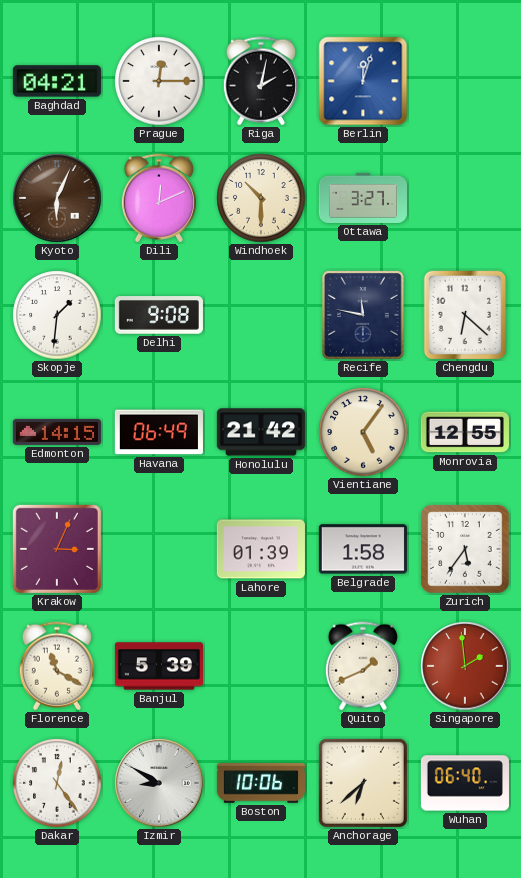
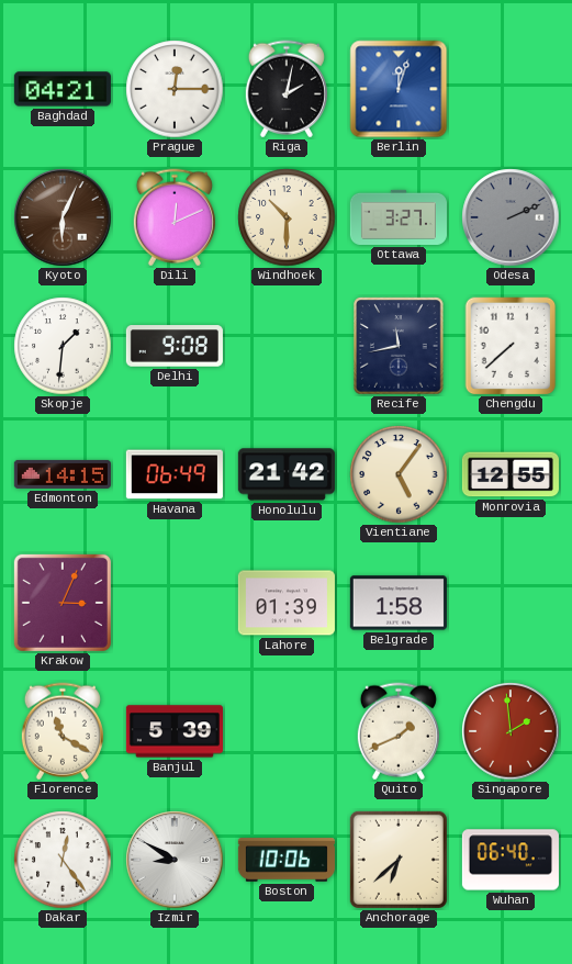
Odesa: none -> 2:11 (511, 217)
Recife: 11:47 -> 11:43 (399, 346)
Chengdu: 6:22 -> 7:38 (511, 346)
Zurich: 5:36 -> none (465, 549)
